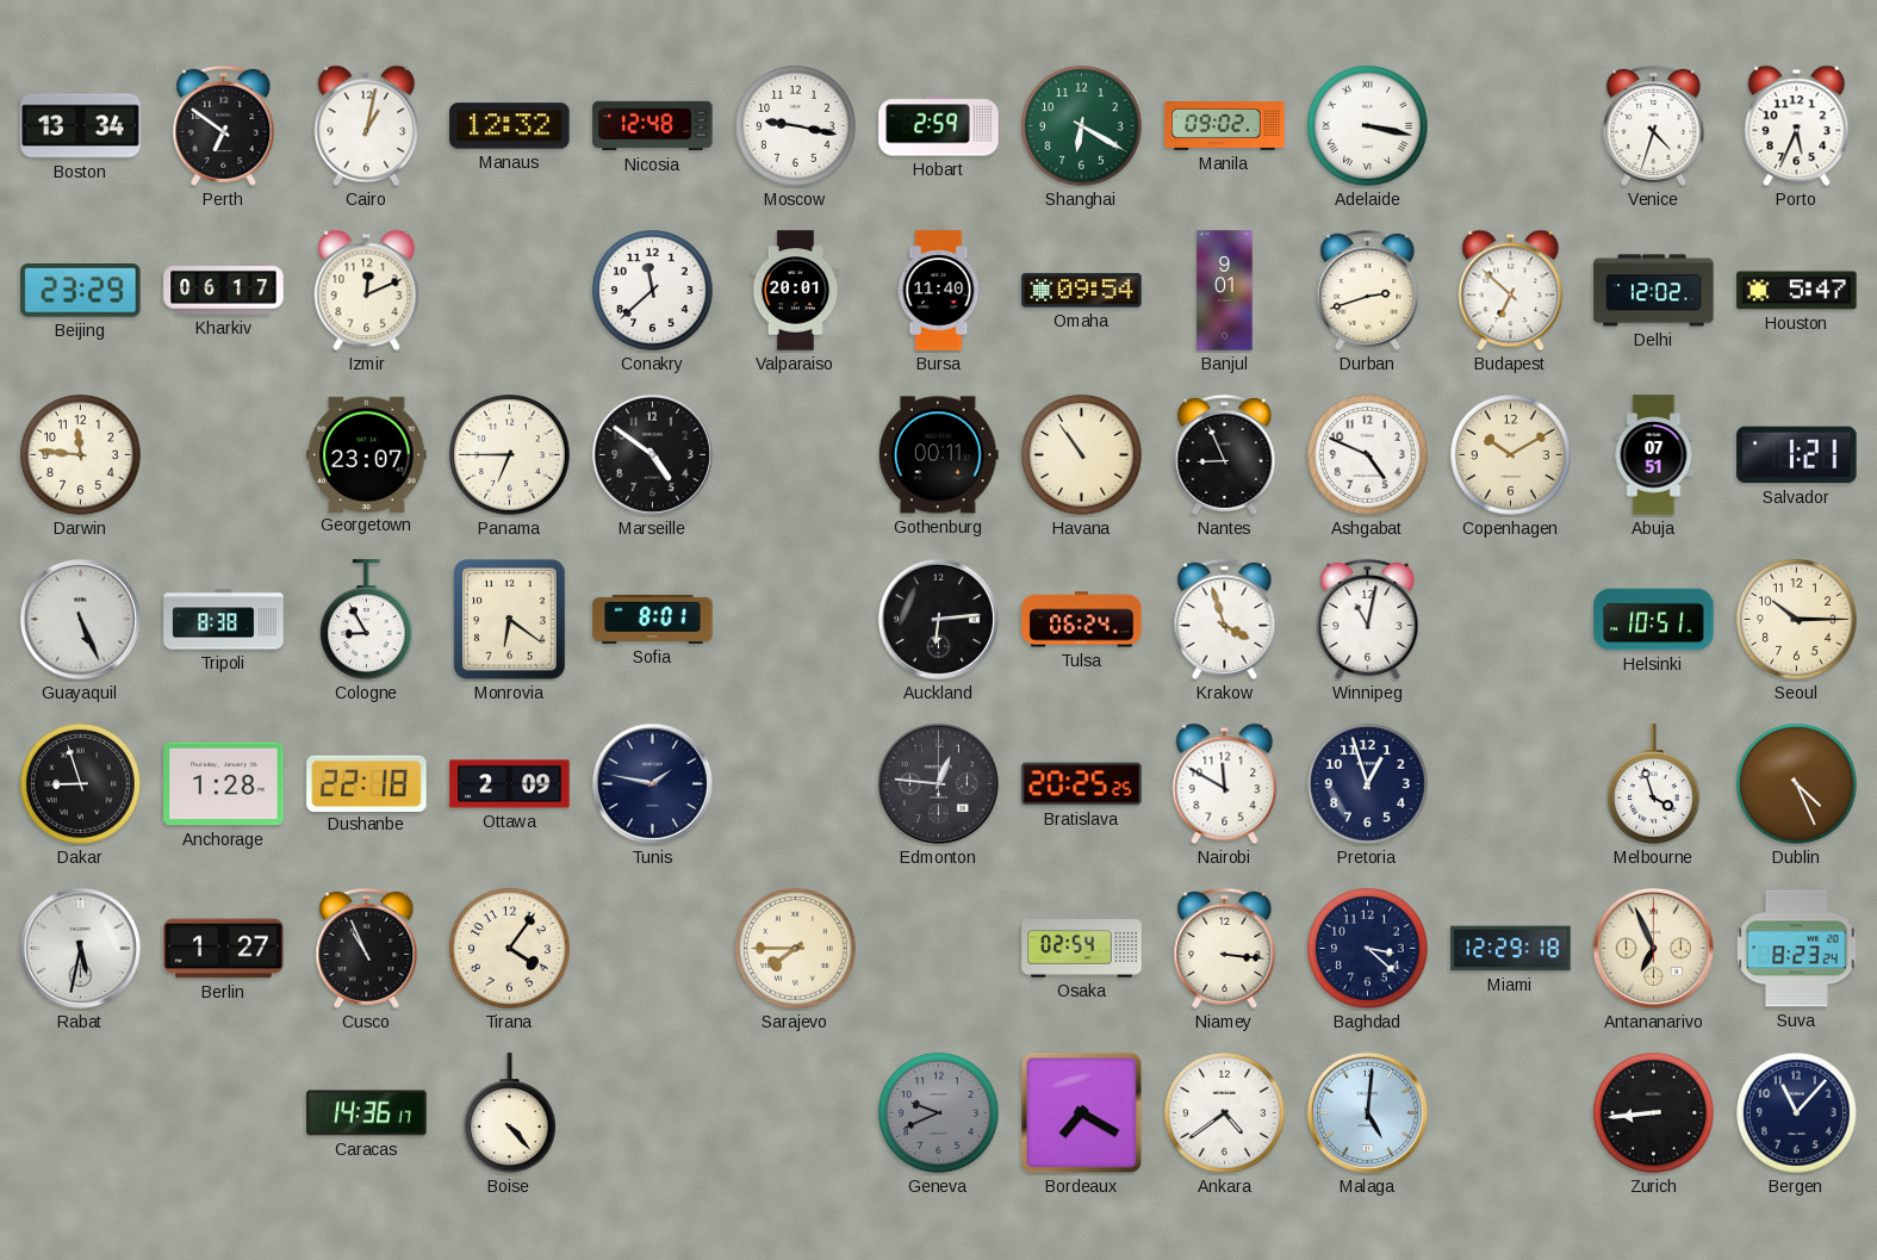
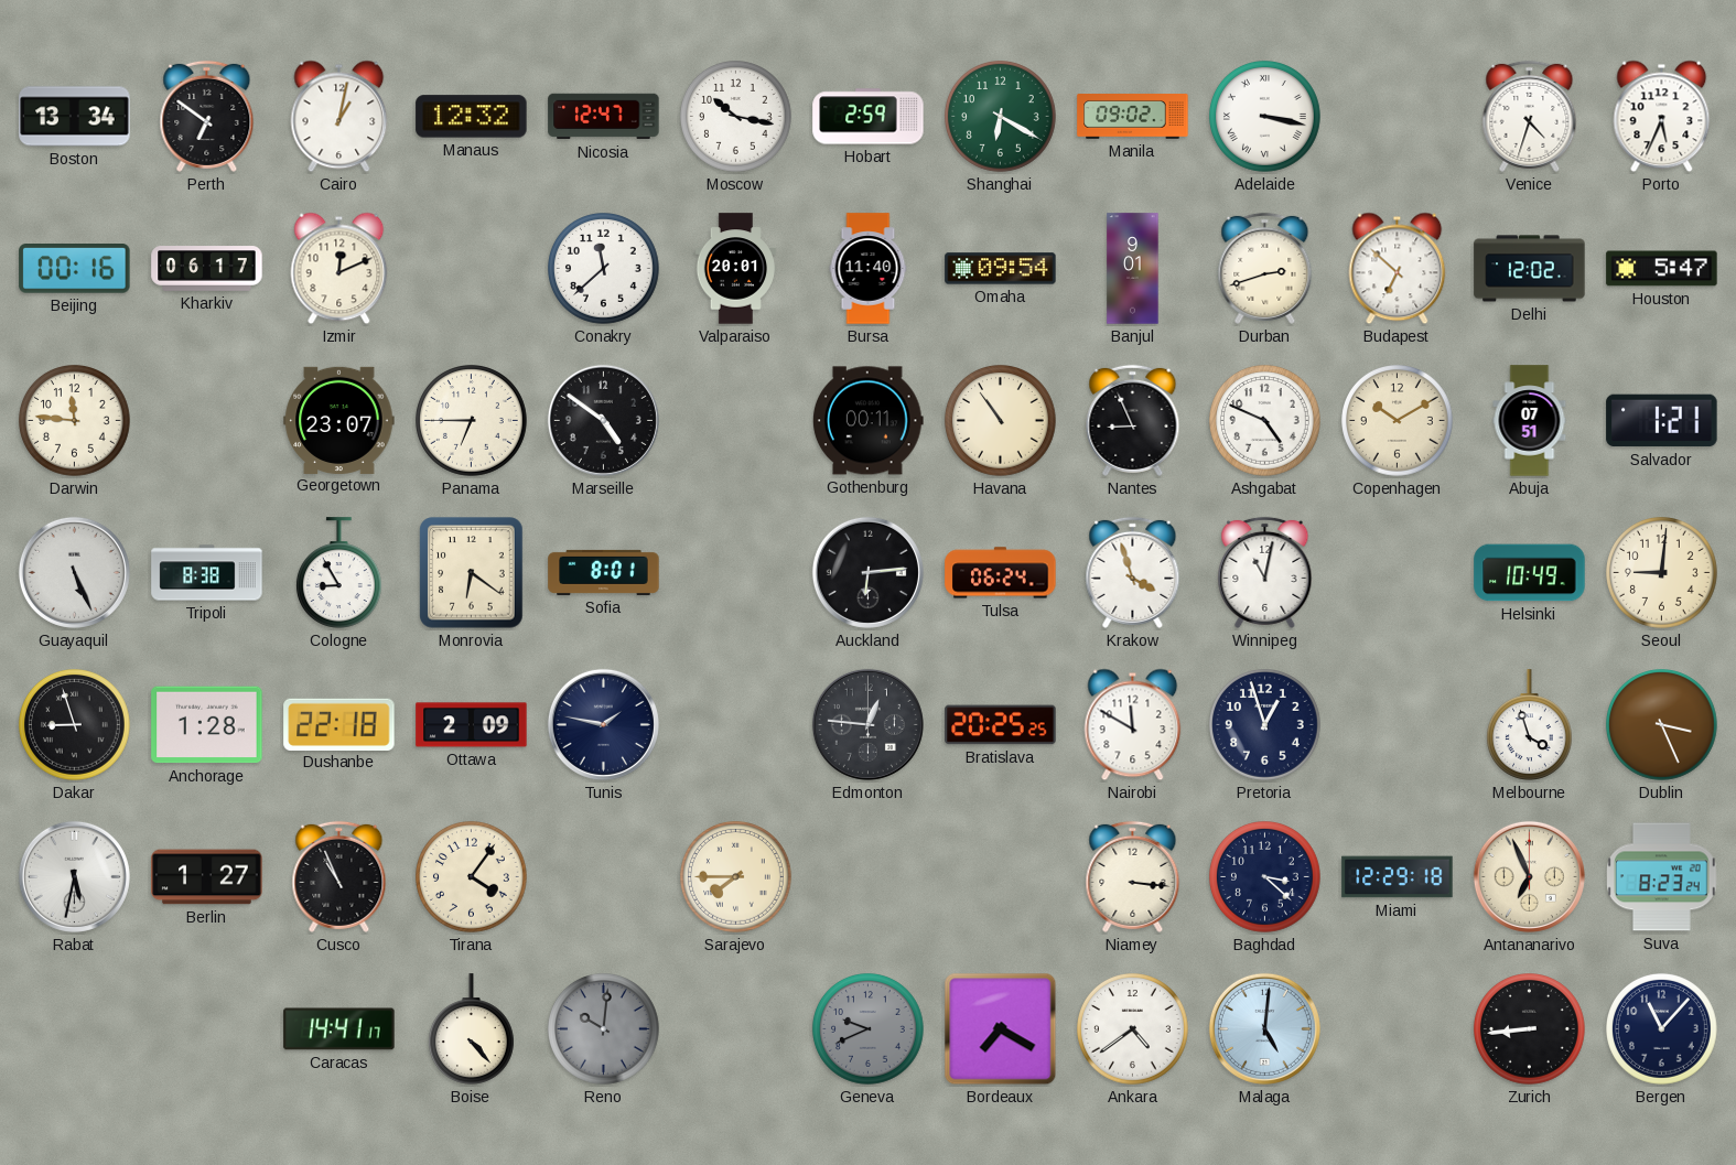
Nicosia: 12:48 -> 12:47 (604, 117)
Moscow: 9:17 -> 10:17 (736, 117)
Beijing: 23:29 -> 00:16 (75, 269)
Helsinki: 10:51 -> 10:49 (1530, 573)
Seoul: 10:15 -> 9:01 (1662, 573)
Dublin: 4:26 -> 3:26 (1662, 725)
Osaka: 02:54 -> none (1082, 949)
Caracas: 14:36 -> 14:41 (339, 1029)
Reno: none -> 10:01 (604, 1029)
